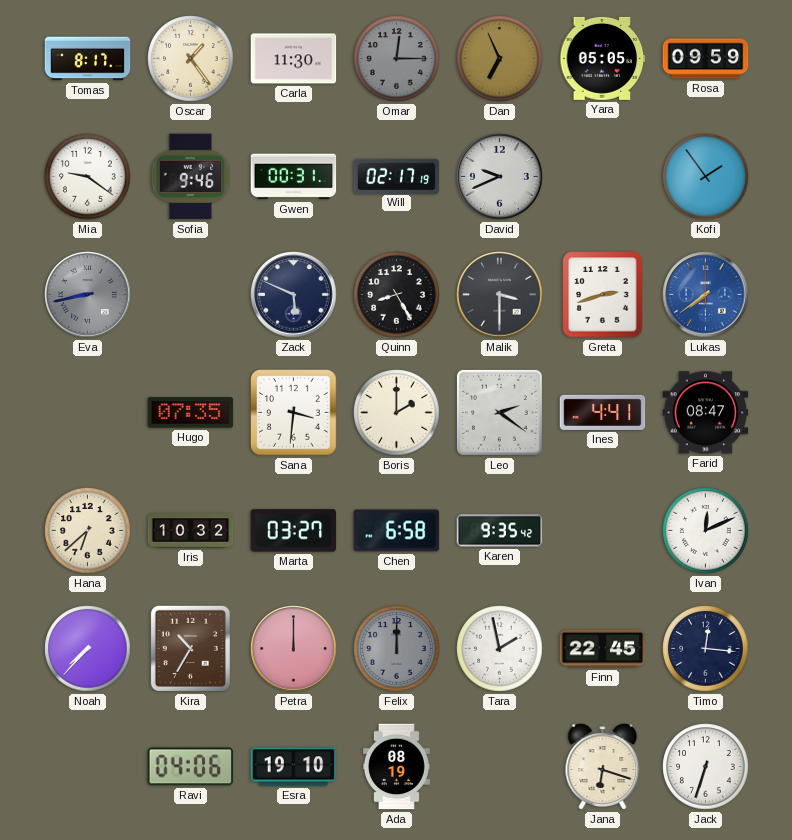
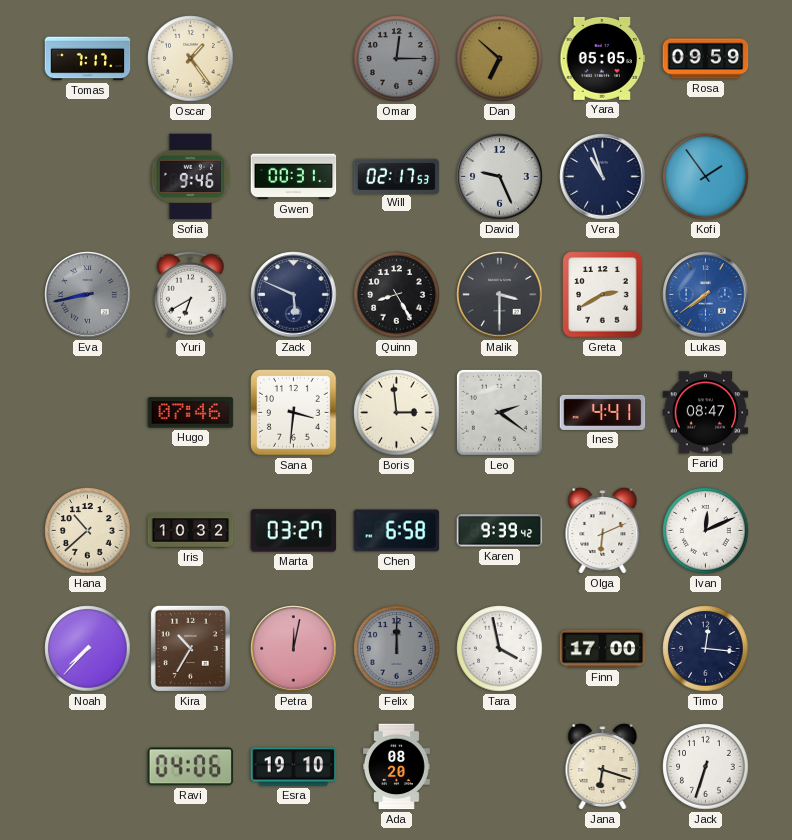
Tomas: 8:17 -> 7:17 (88, 59)
Carla: 11:30 -> none (294, 59)
Dan: 6:56 -> 6:52 (500, 59)
Mia: 9:21 -> none (88, 177)
Will: 02:17:19 -> 02:17:53 (397, 176)
David: 9:41 -> 9:26 (500, 177)
Vera: none -> 10:57 (603, 177)
Yuri: none -> 6:40 (190, 294)
Greta: 2:42 -> 2:40 (603, 295)
Hugo: 07:35 -> 07:46 (191, 413)
Boris: 2:00 -> 2:59 (397, 413)
Hana: 6:38 -> 10:38 (88, 531)
Karen: 9:35 -> 9:39 (500, 531)
Olga: none -> 6:11 (603, 531)
Petra: 12:00 -> 12:02 (294, 649)
Tara: 1:58 -> 3:58 (500, 649)
Finn: 22:45 -> 17:00 (603, 649)
Ada: 08:19 -> 08:20 (397, 767)
